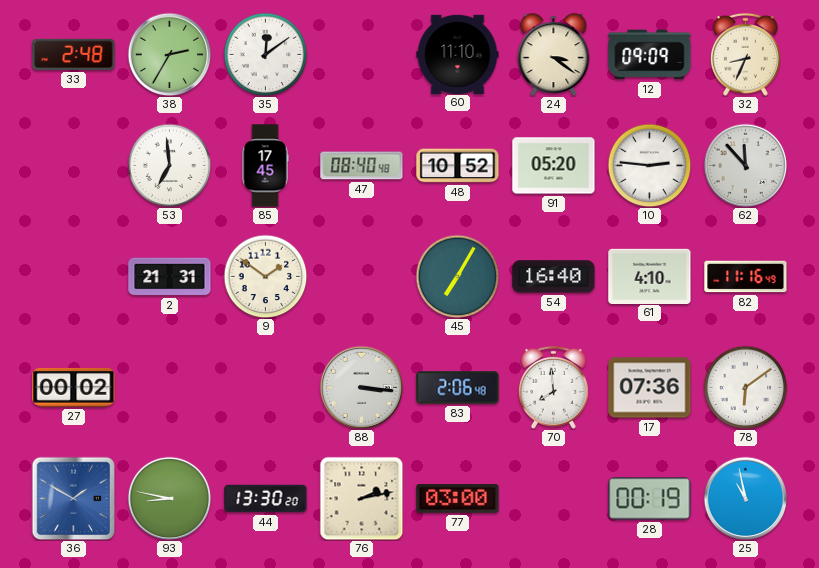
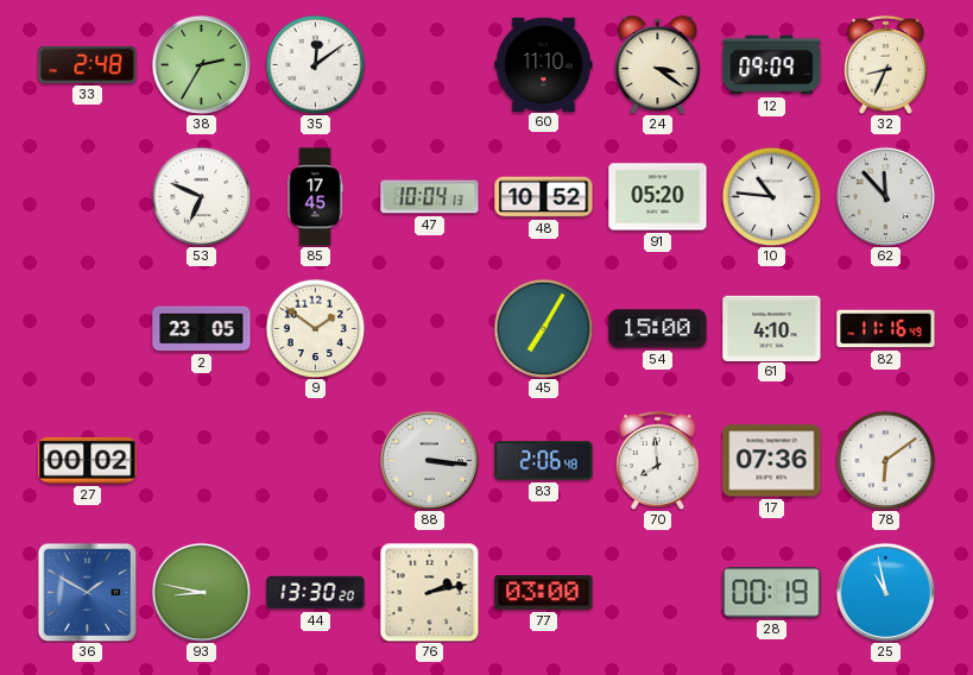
53: 6:59 -> 6:49 (201, 196)
47: 08:40 -> 10:04 (430, 197)
10: 2:46 -> 10:46 (771, 196)
2: 21:31 -> 23:05 (202, 329)
54: 16:40 -> 15:00 (658, 329)
